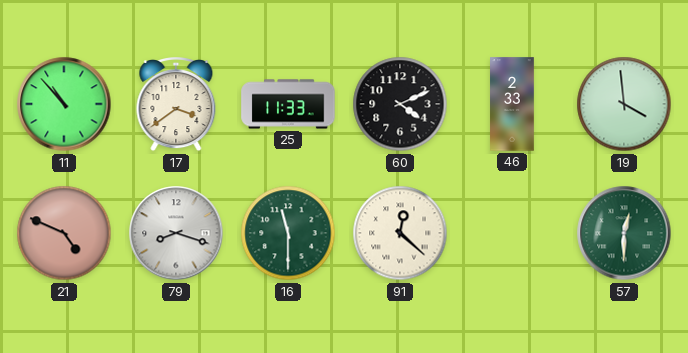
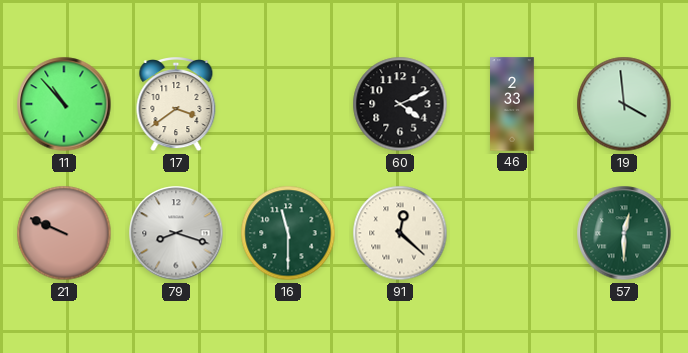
25: 11:33 -> none (288, 104)
21: 4:49 -> 9:49 (64, 233)
